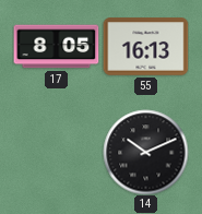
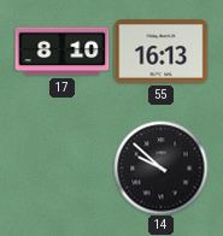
17: 8:05 -> 8:10 (61, 52)
14: 10:11 -> 9:52 (160, 167)
